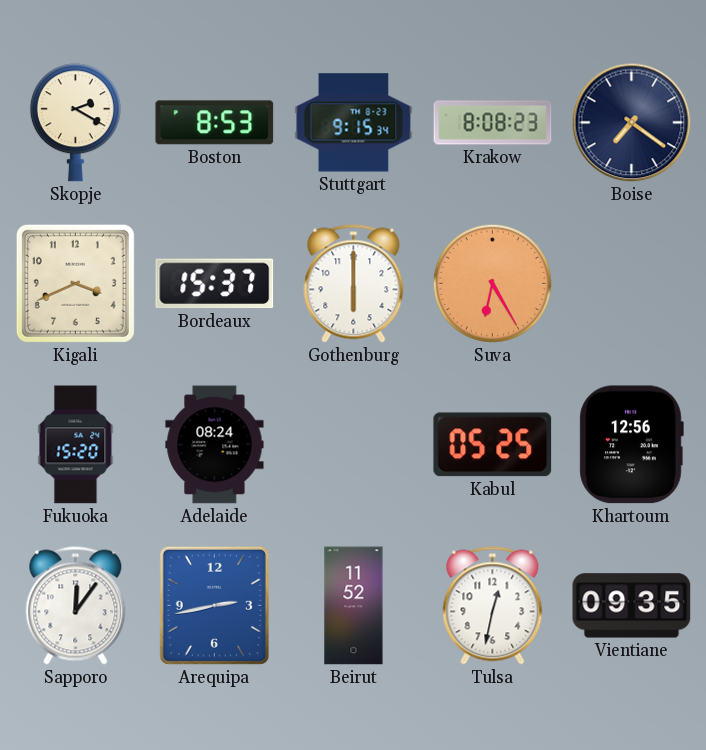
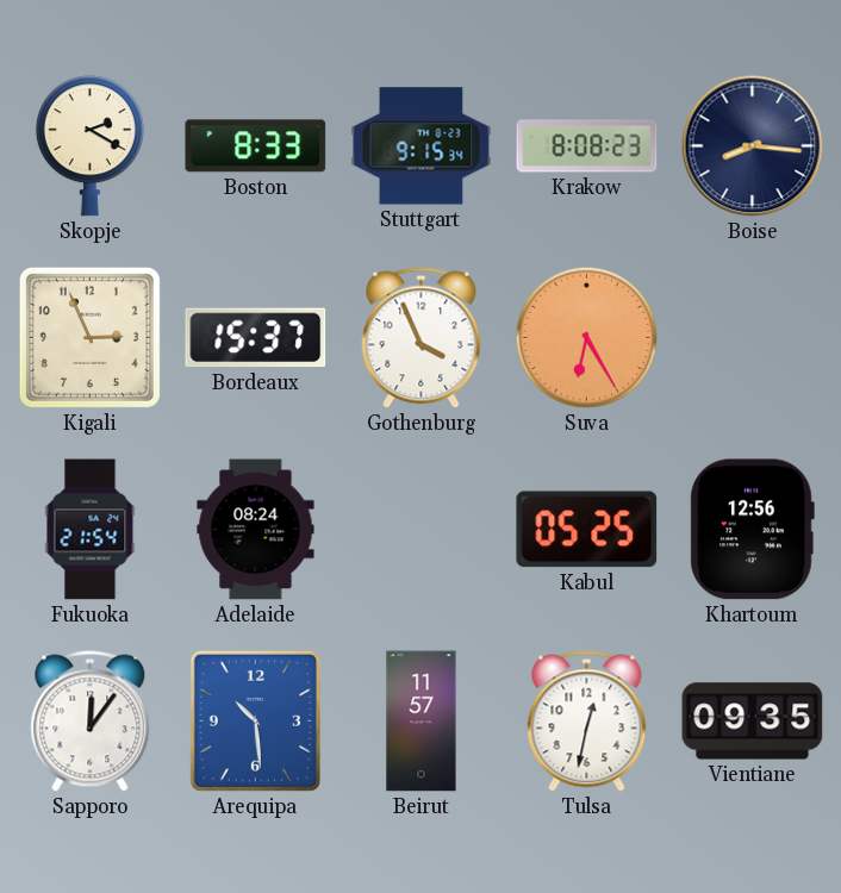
Boston: 8:53 -> 8:33 (256, 146)
Boise: 7:21 -> 8:16 (753, 146)
Kigali: 3:41 -> 2:56 (89, 337)
Gothenburg: 6:00 -> 3:56 (422, 338)
Fukuoka: 15:20 -> 21:54 (91, 530)
Arequipa: 2:43 -> 10:29 (255, 720)
Beirut: 11:52 -> 11:57 (422, 722)
